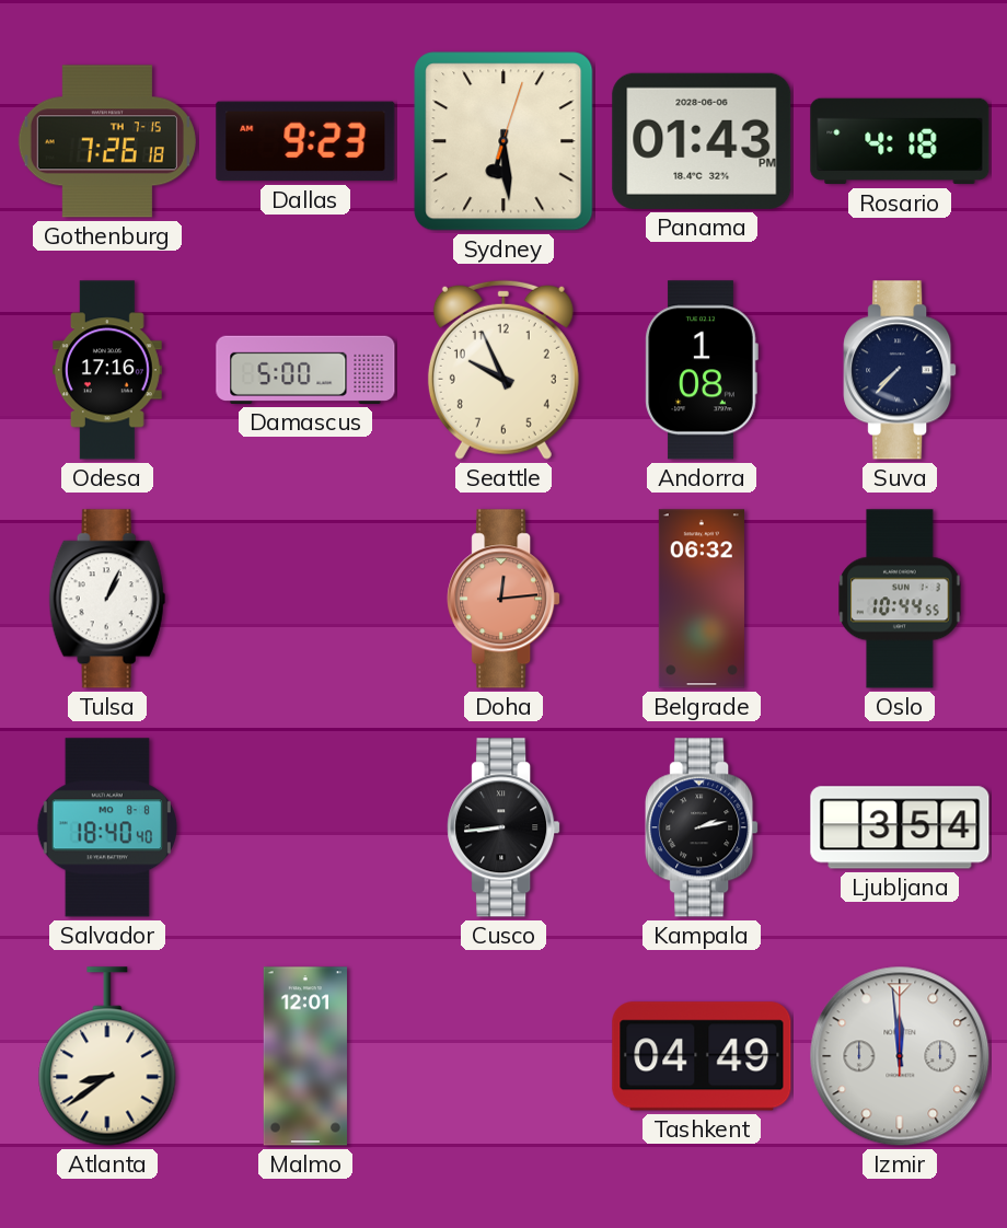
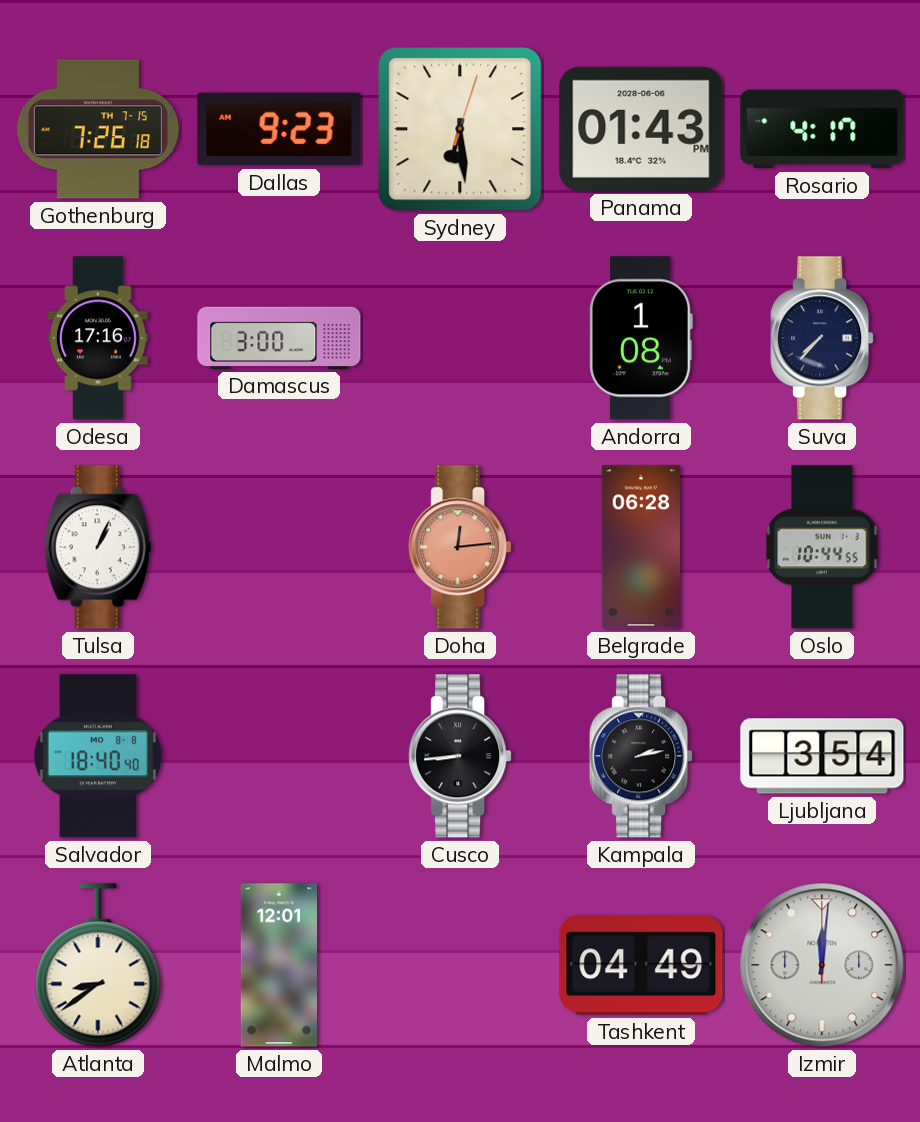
Rosario: 4:18 -> 4:17 (822, 129)
Damascus: 5:00 -> 3:00 (279, 338)
Seattle: 9:56 -> none (503, 370)
Belgrade: 06:32 -> 06:28 (641, 547)
Izmir: 11:59 -> 12:01 (822, 965)
